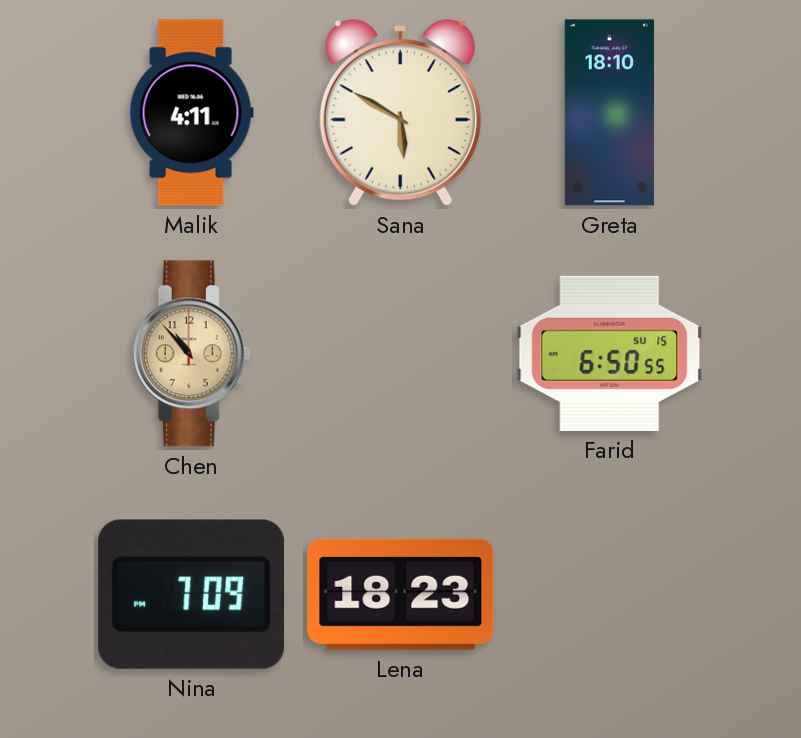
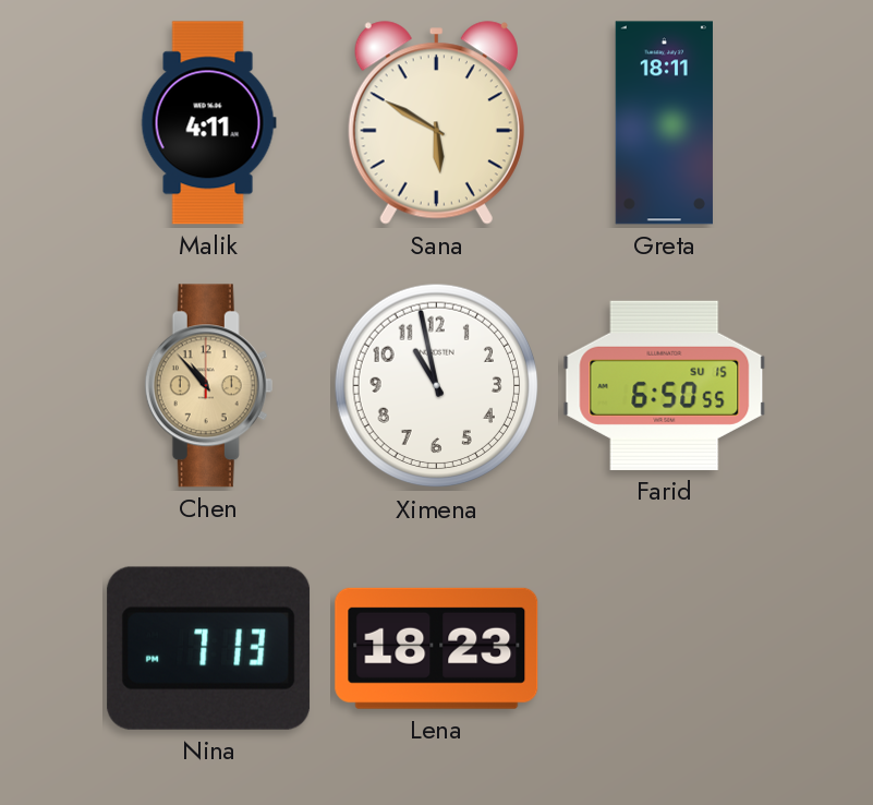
Greta: 18:10 -> 18:11 (664, 123)
Ximena: none -> 10:58 (437, 386)
Nina: 7:09 -> 7:13 (209, 648)
